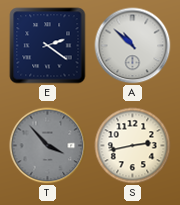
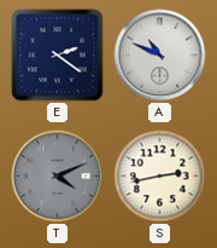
A: 10:52 -> 10:49 (160, 56)
T: 3:53 -> 4:11 (58, 177)
